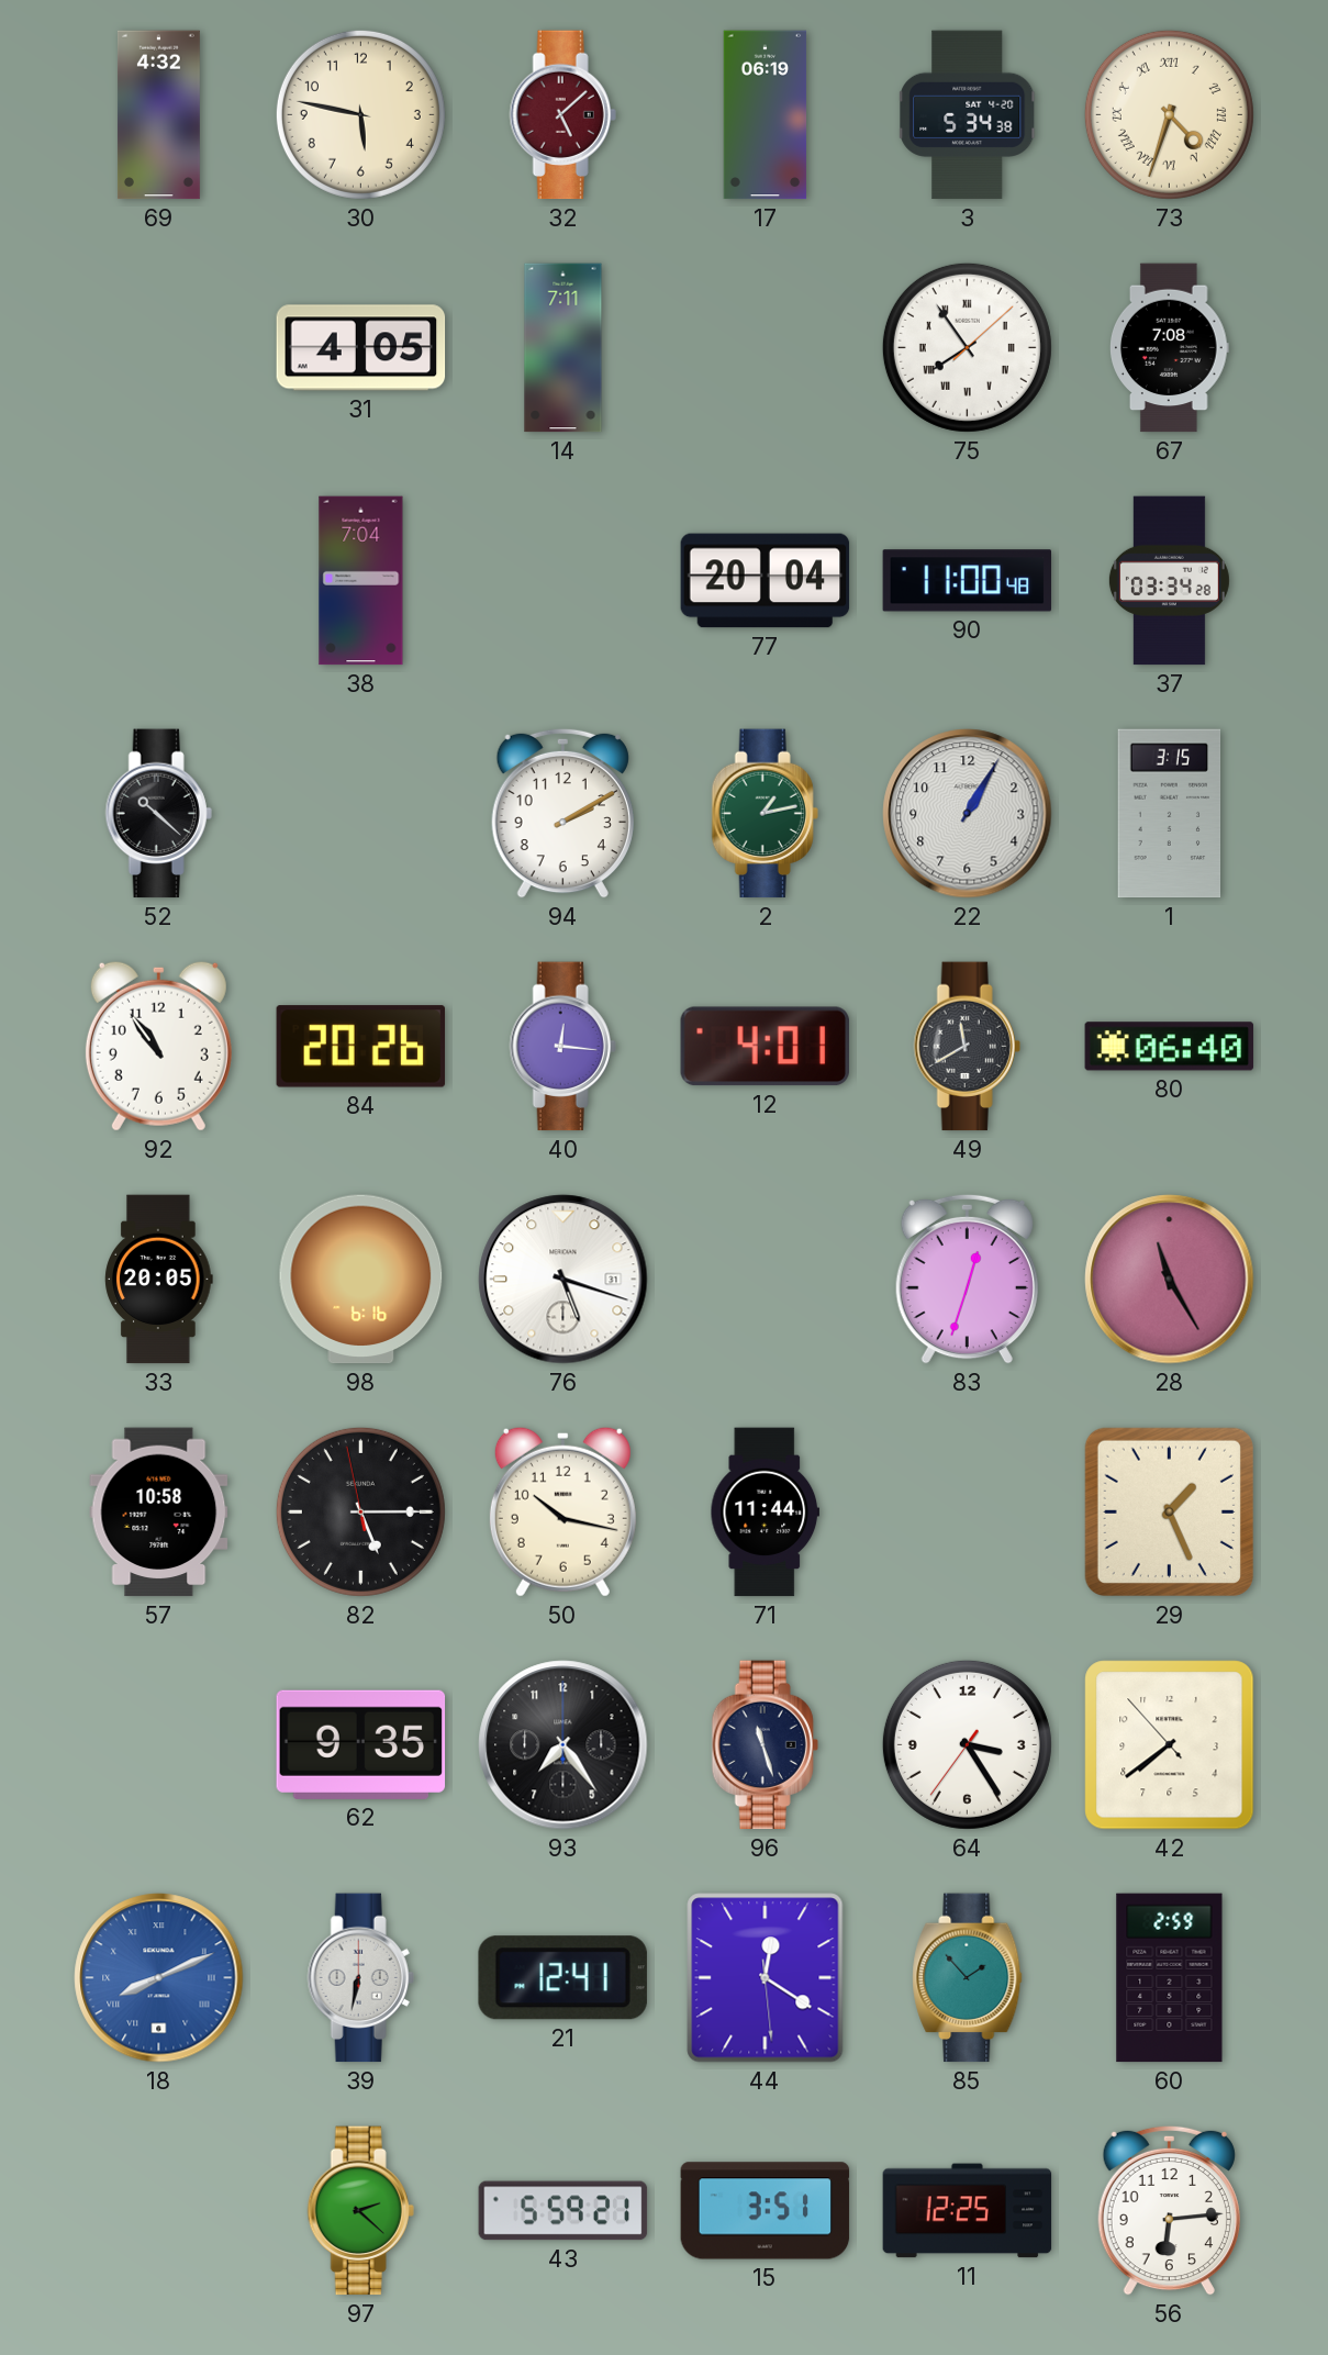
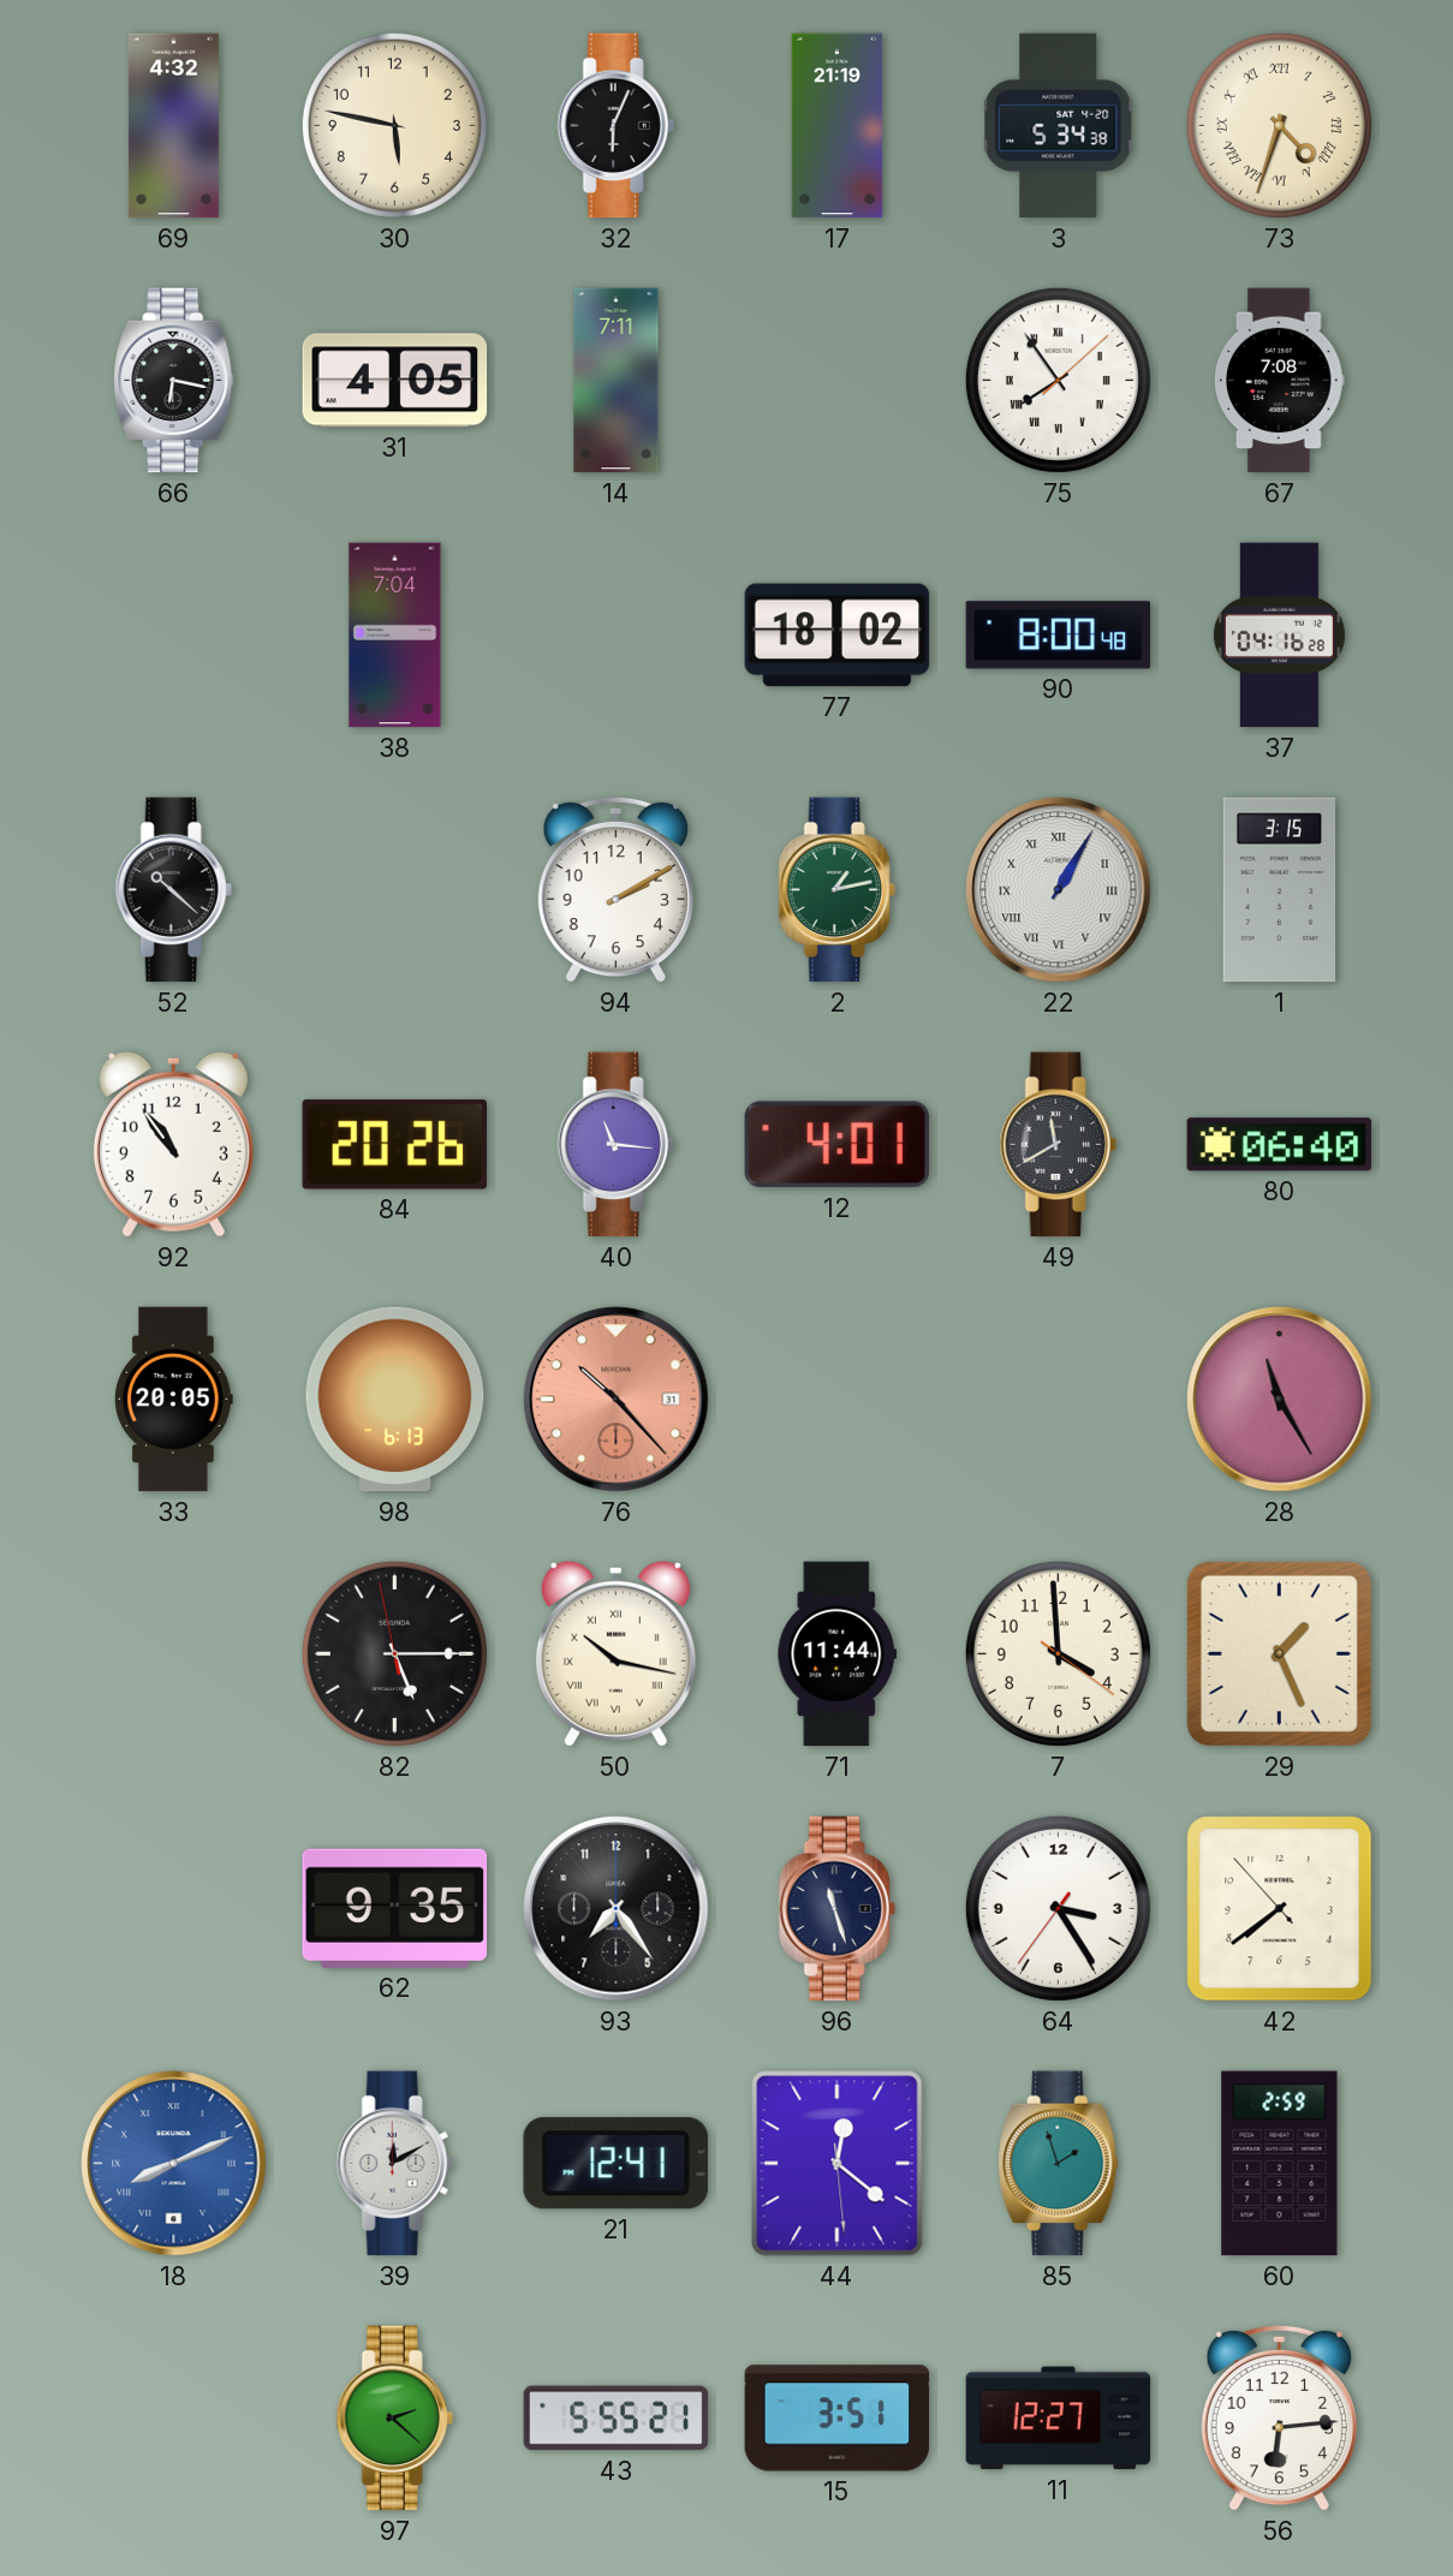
32: 5:08 -> 6:04 (615, 126)
32 dial: burgundy -> black (615, 126)
17: 06:19 -> 21:19 (838, 126)
66: none -> 6:17 (174, 381)
77: 20:04 -> 18:02 (838, 636)
90: 11:00 -> 8:00 (1059, 636)
37: 03:34 -> 04:16 (1279, 636)
22 numerals: Arabic -> Roman (1059, 890)
40: 12:16 -> 11:16 (615, 1145)
98: 6:16 -> 6:13 (395, 1400)
76: 5:18 -> 10:23 (617, 1400)
76 dial: white -> salmon (617, 1400)
83: 12:33 -> none (967, 1279)
57: 10:58 -> none (159, 1513)
50 numerals: Arabic -> Roman (615, 1653)
7: none -> 3:59 (1058, 1653)
39: 6:32 -> 12:10 (394, 2164)
44: 12:20 -> 12:21 (838, 2164)
85: 1:53 -> 1:57 (1059, 2164)
43: 5:59 -> 5:55 (617, 2419)
11: 12:25 -> 12:27 (1059, 2419)
